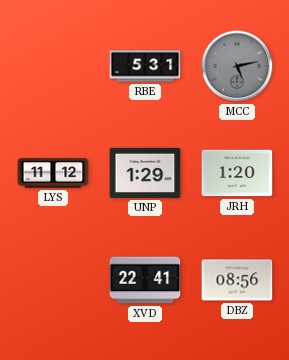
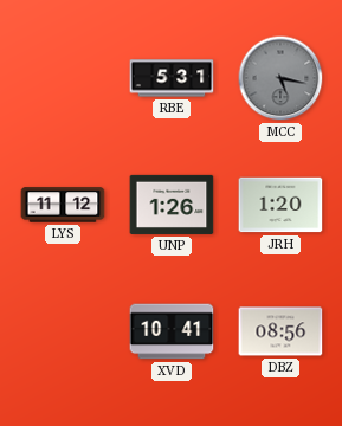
MCC: 5:13 -> 5:17 (280, 78)
UNP: 1:29 -> 1:26 (172, 205)
XVD: 22:41 -> 10:41 (172, 331)
